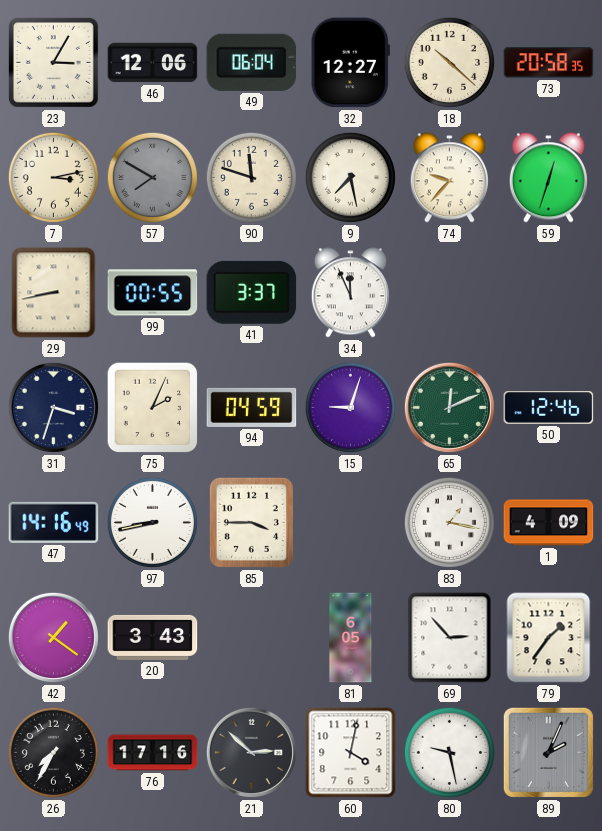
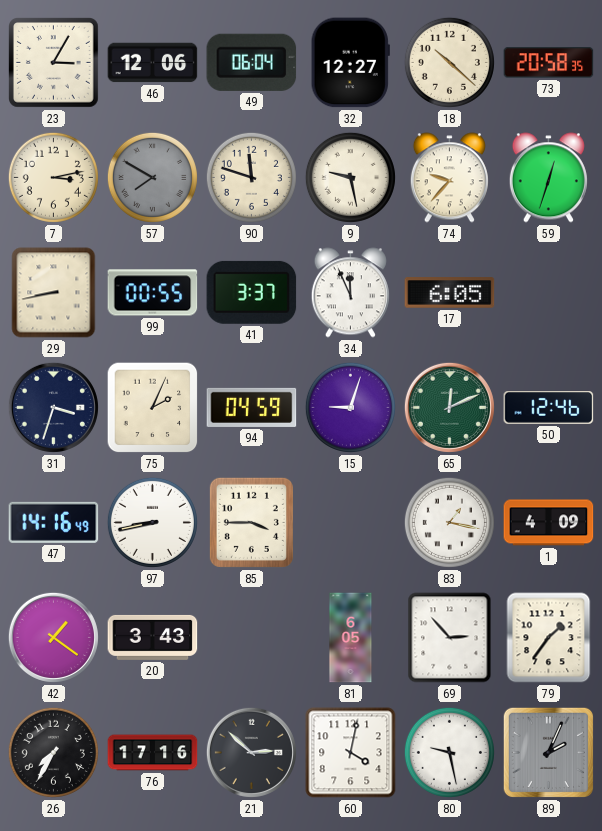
9: 7:28 -> 9:28 (350, 177)
17: none -> 6:05 (450, 293)
